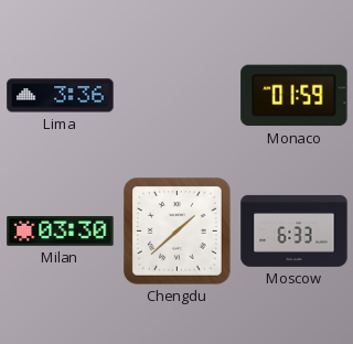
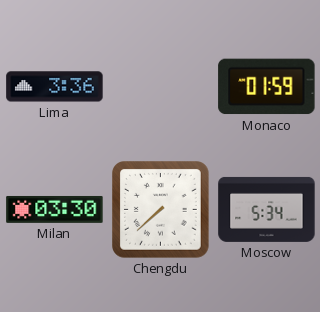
Chengdu: 1:38 -> 7:38 (161, 210)
Moscow: 6:33 -> 5:34 (267, 209)
